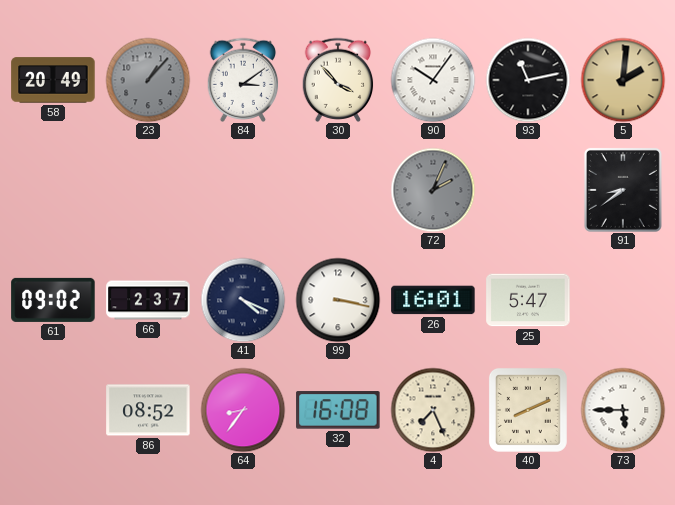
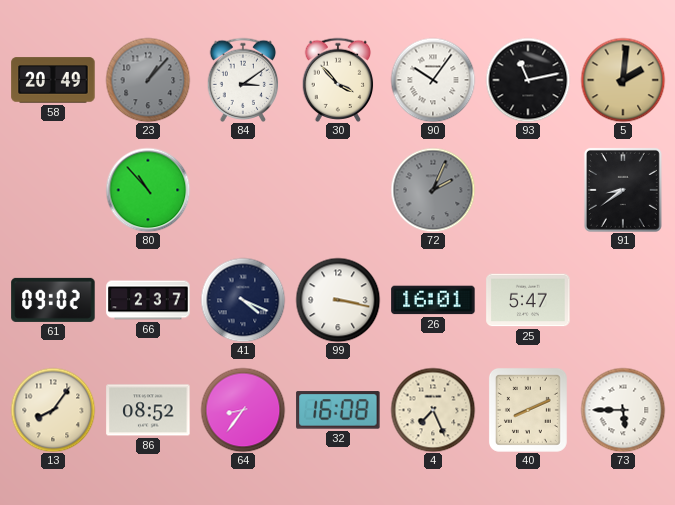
80: none -> 10:53 (148, 190)
13: none -> 8:06 (53, 410)
